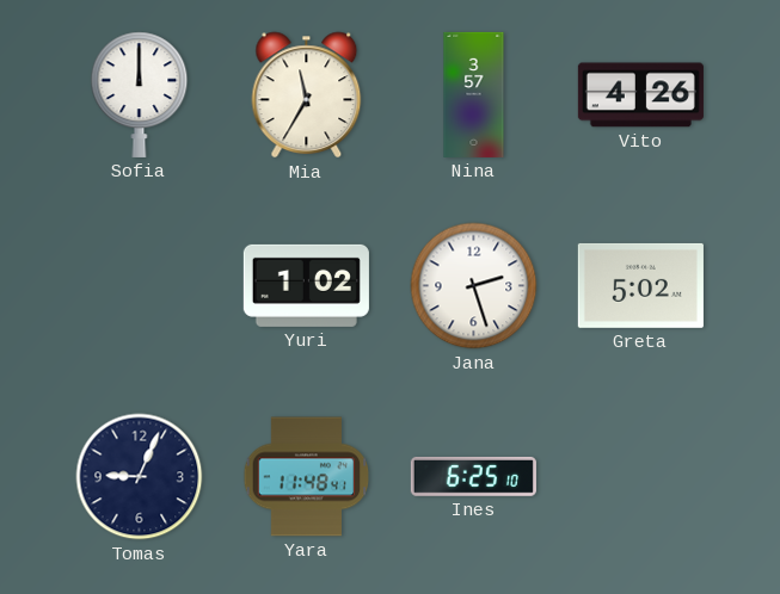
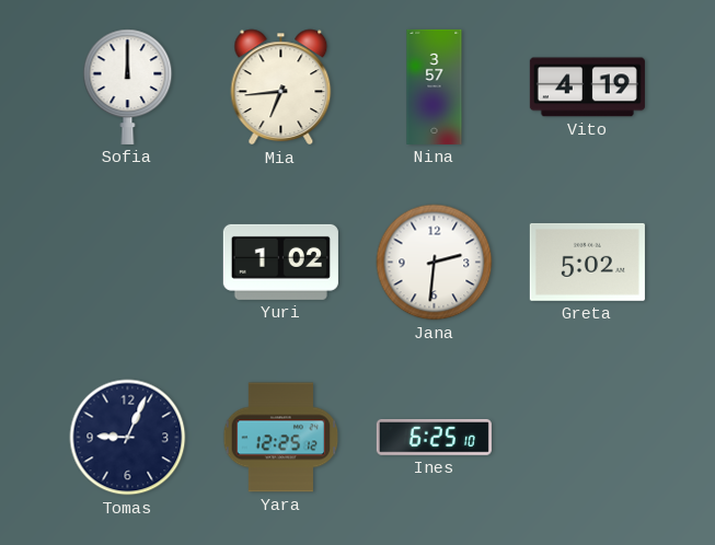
Mia: 11:35 -> 6:44 (281, 88)
Vito: 4:26 -> 4:19 (587, 88)
Jana: 2:27 -> 2:31 (435, 263)
Yara: 11:48 -> 12:25 (281, 438)
